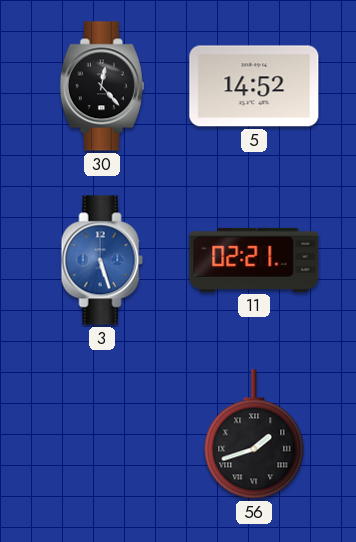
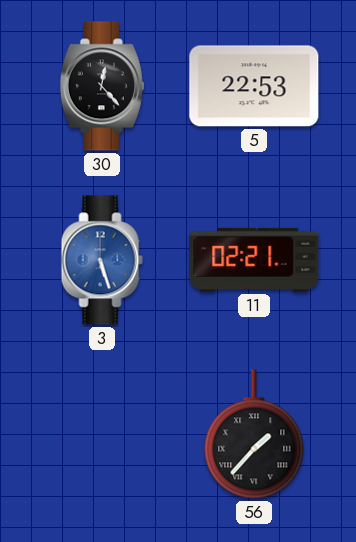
5: 14:52 -> 22:53 (254, 86)
56: 1:42 -> 1:37 (254, 434)
